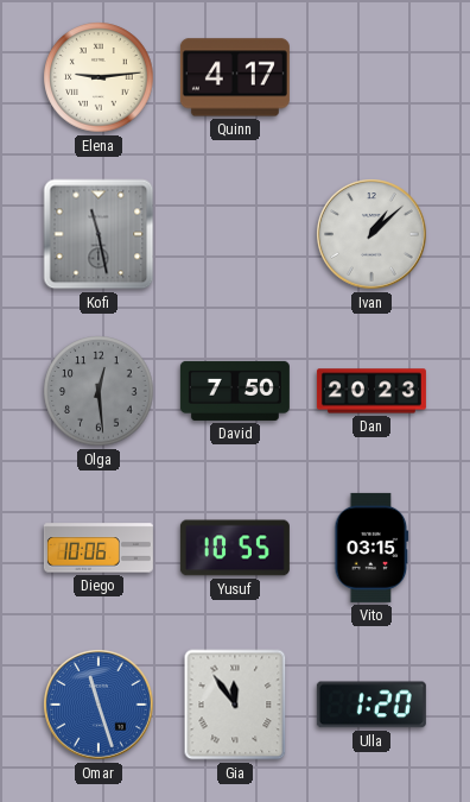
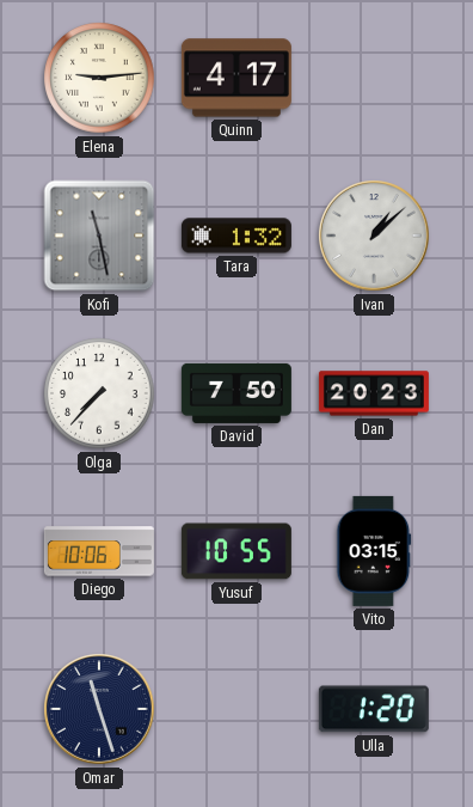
Tara: none -> 1:32 (236, 236)
Olga: 12:29 -> 7:37 (99, 393)
Olga dial: grey -> white (99, 393)
Omar dial: blue -> navy (99, 709)
Gia: 11:54 -> none (235, 705)
